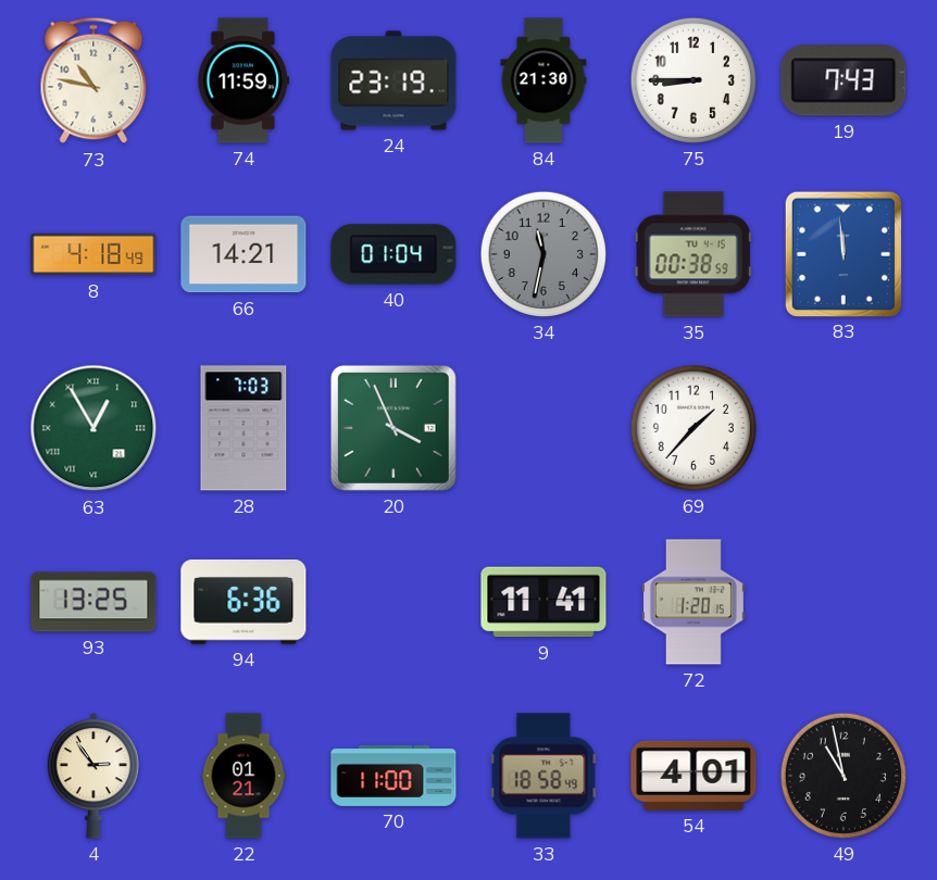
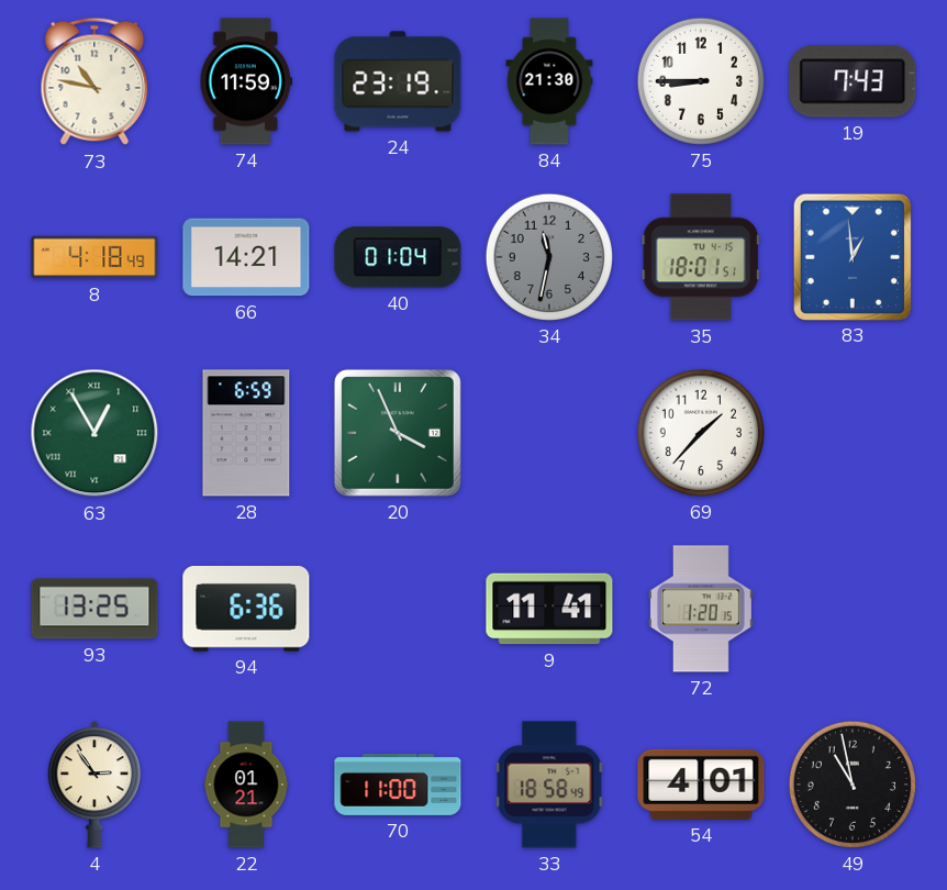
35: 00:38 -> 18:01 (701, 257)
83: 11:59 -> 12:59 (851, 256)
28: 7:03 -> 6:59 (246, 433)
